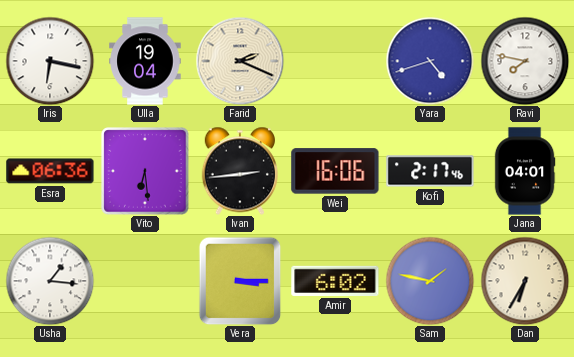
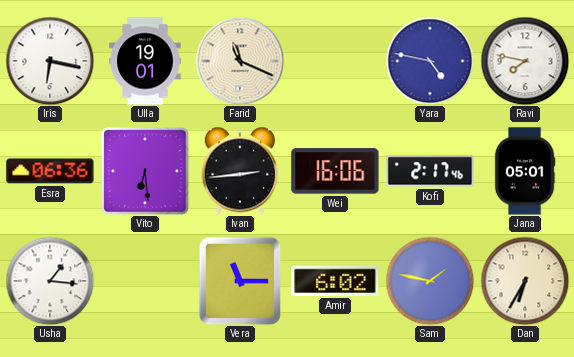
Ulla: 19:04 -> 19:01 (145, 61)
Farid: 2:19 -> 11:19 (240, 61)
Yara: 4:42 -> 4:47 (430, 61)
Jana: 04:01 -> 05:01 (525, 171)
Vera: 3:15 -> 11:15 (240, 281)
